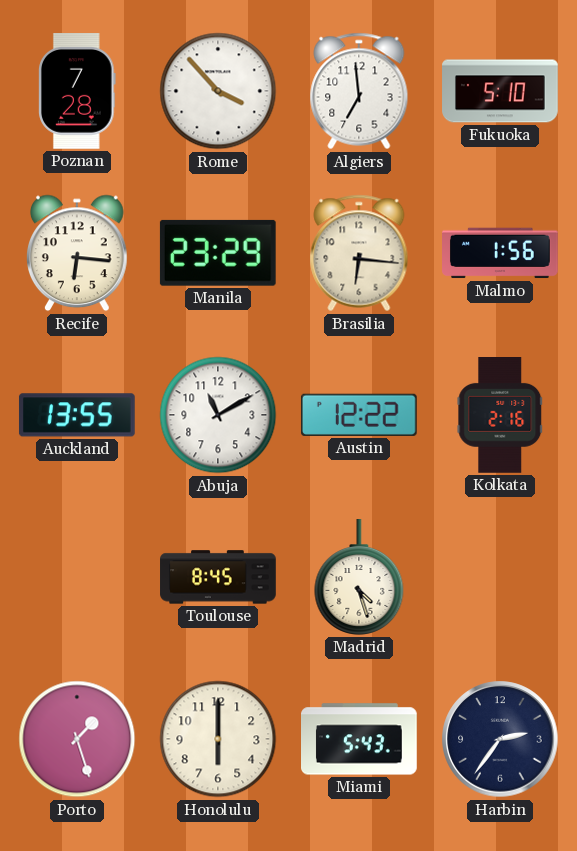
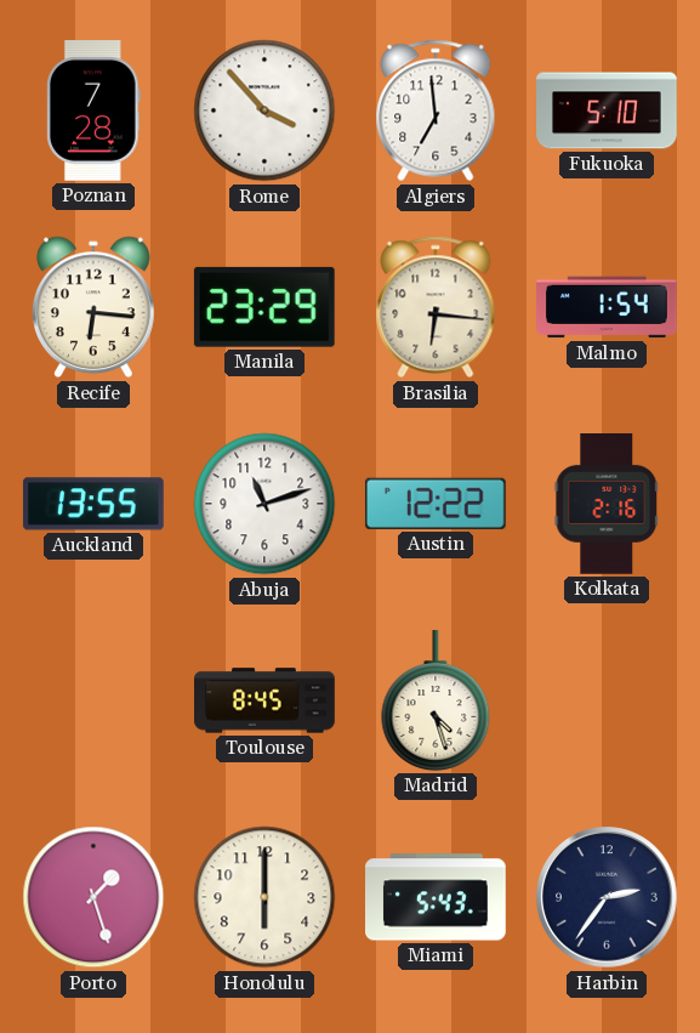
Malmo: 1:56 -> 1:54 (608, 307)
Abuja: 11:10 -> 11:12 (264, 504)
